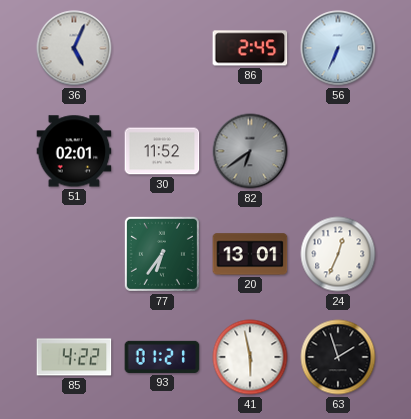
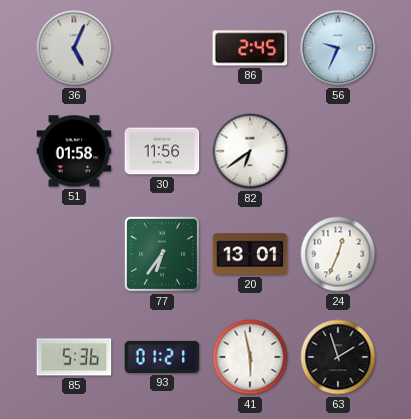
56: 6:34 -> 9:34 (338, 48)
51: 02:01 -> 01:58 (74, 151)
30: 11:52 -> 11:56 (162, 151)
82 dial: grey -> white (250, 151)
85: 4:22 -> 5:36 (74, 357)
